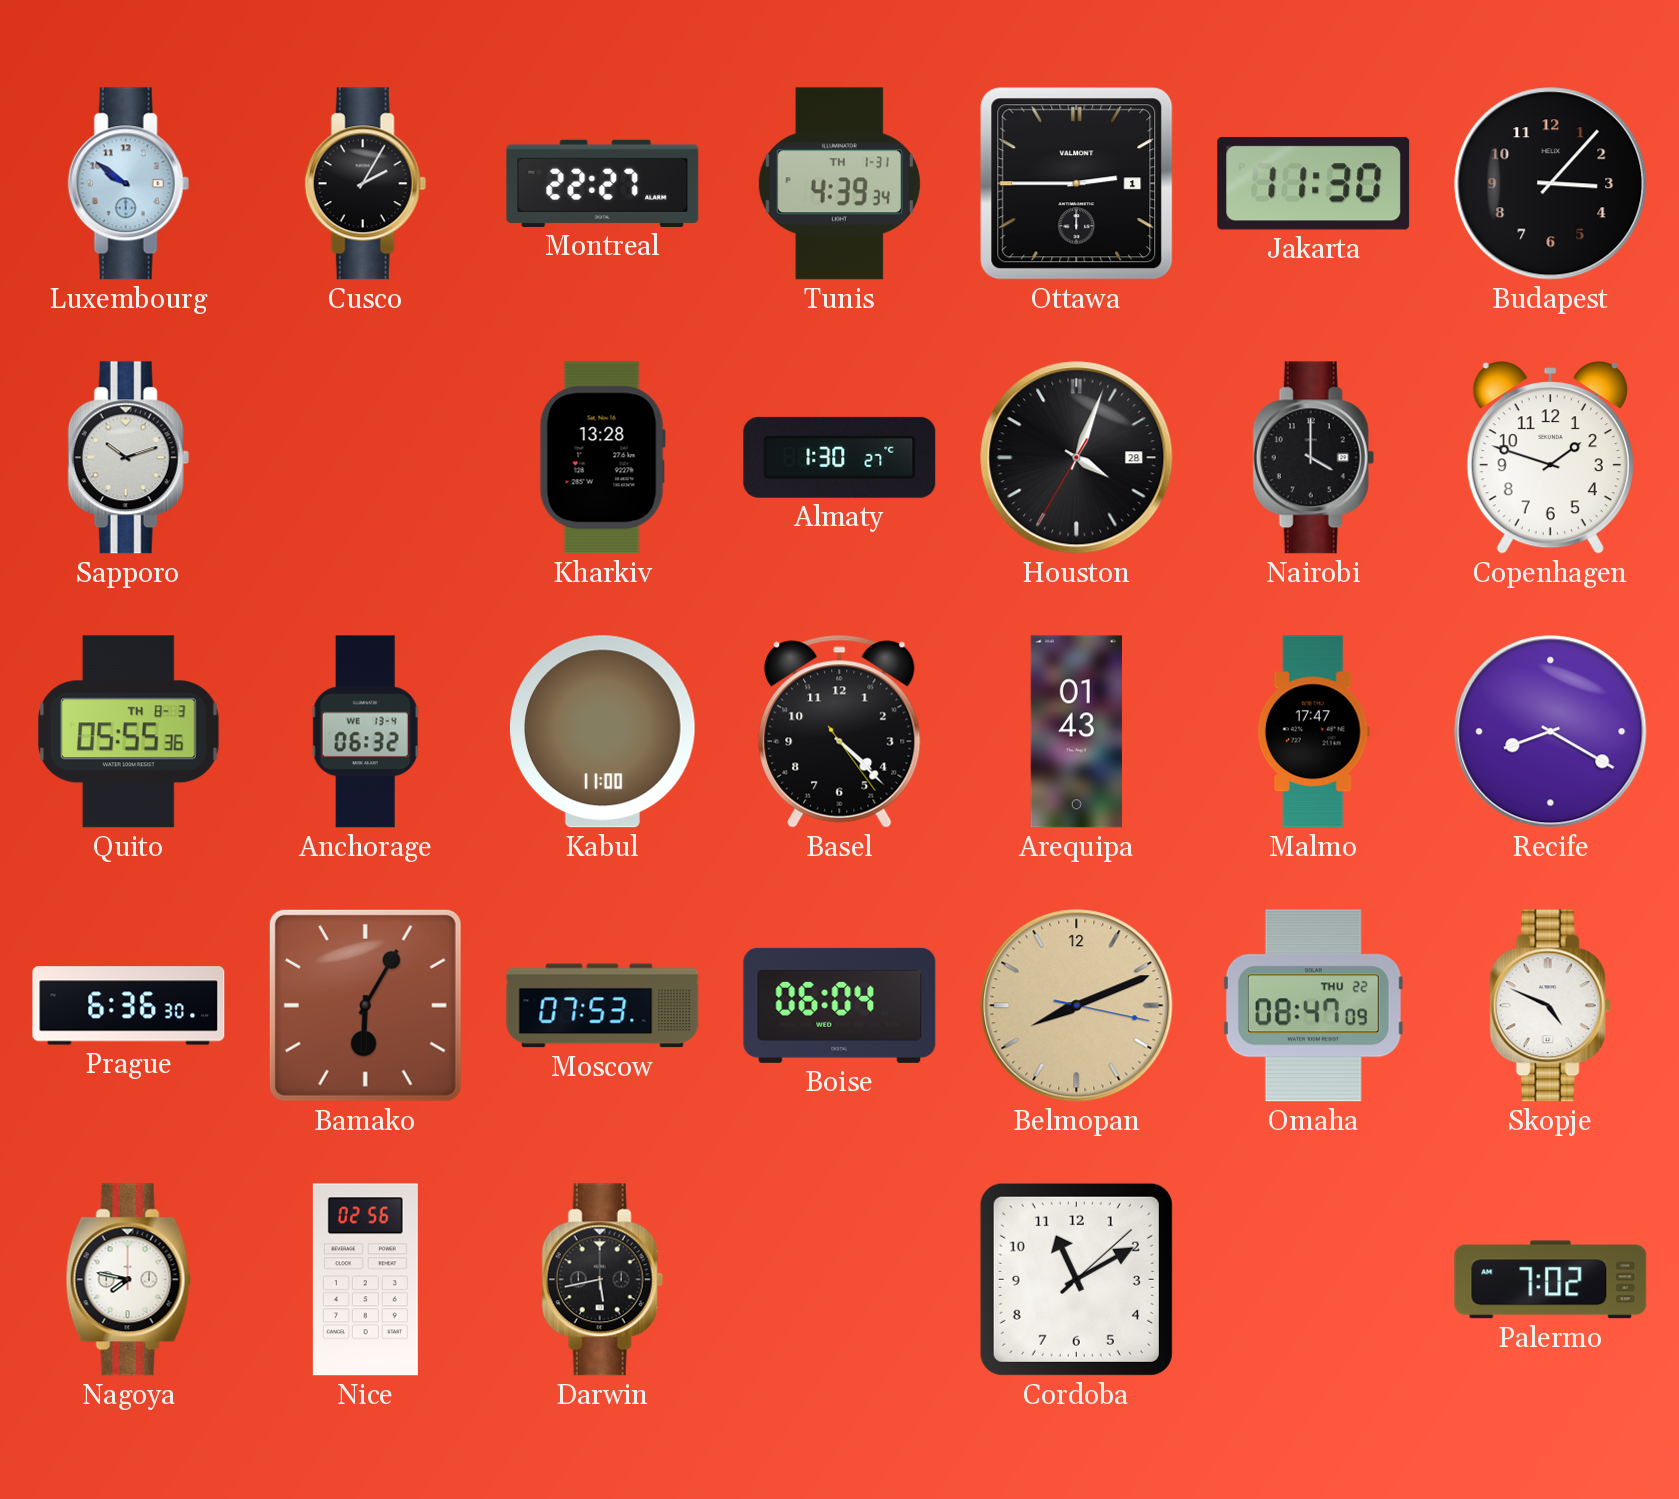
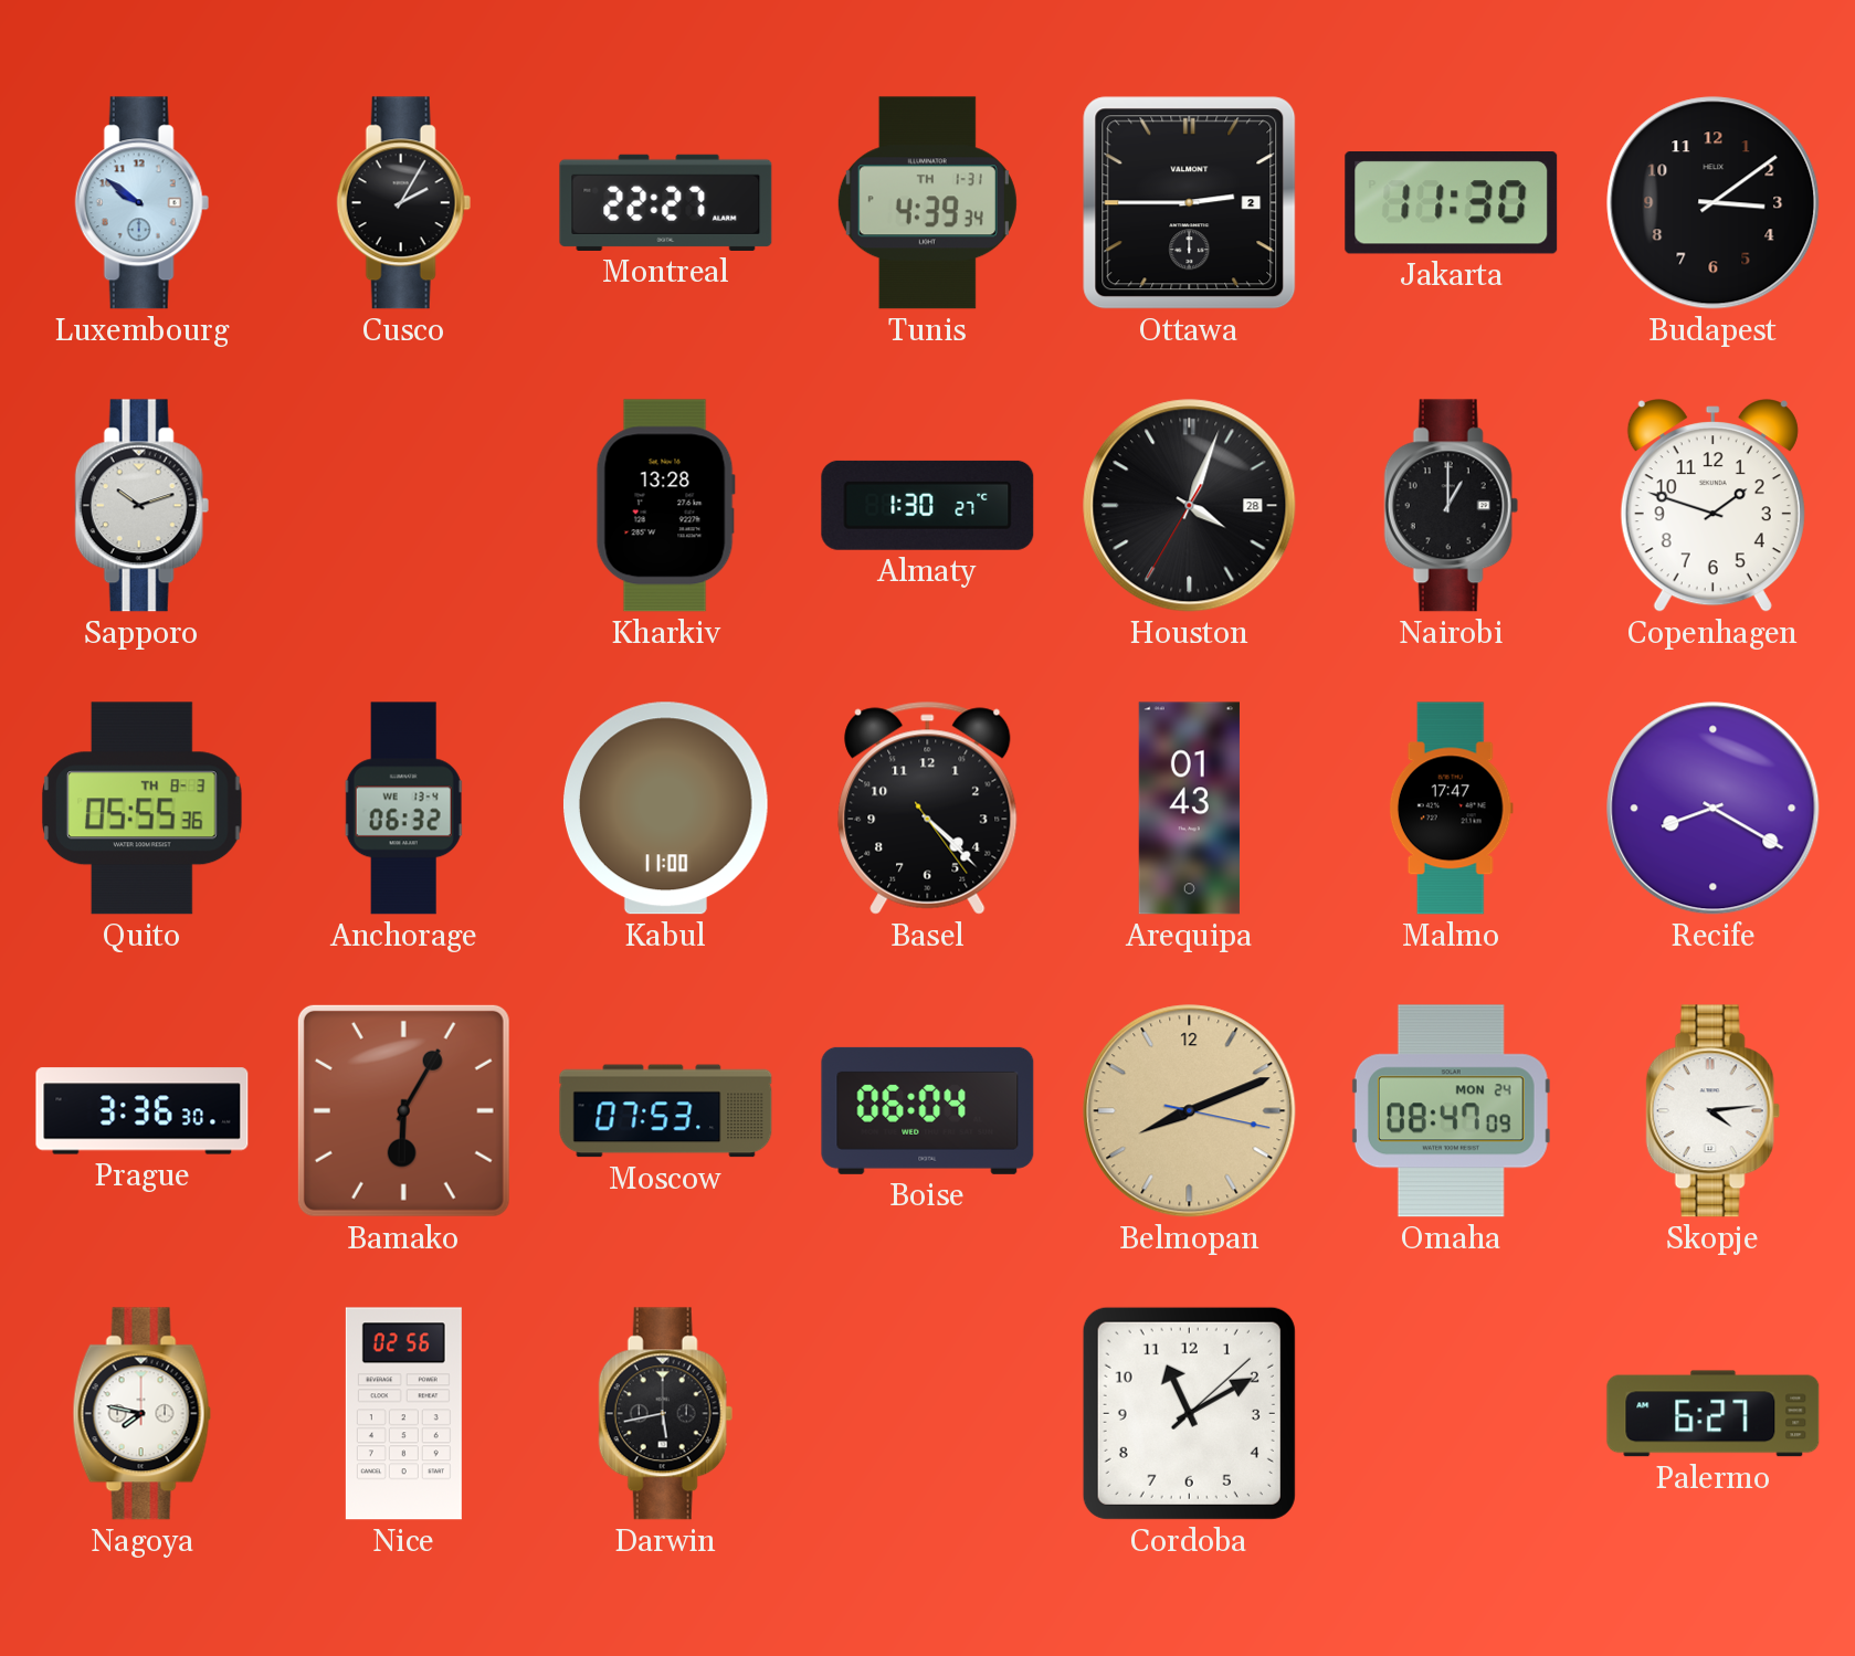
Ottawa date: 1 -> 2 (1190, 203)
Budapest: 3:07 -> 3:09 (1714, 203)
Nairobi: 4:00 -> 1:00 (1451, 506)
Prague: 6:36 -> 3:36 (143, 1111)
Omaha date: THU 22 -> MON 24 (1451, 1111)
Skopje: 4:49 -> 4:14 (1712, 1111)
Palermo: 7:02 -> 6:27 (1714, 1414)
